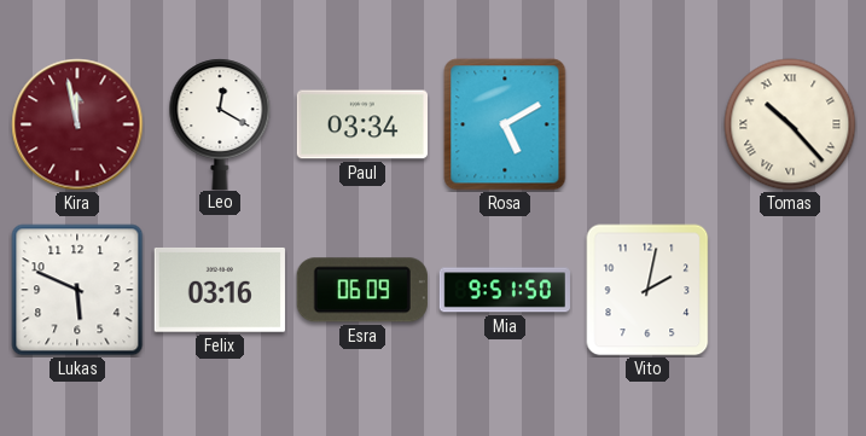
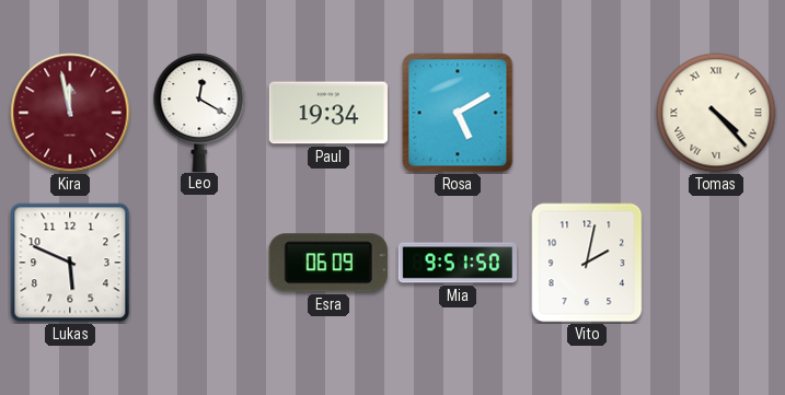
Paul: 03:34 -> 19:34 (327, 113)
Tomas: 10:23 -> 4:23 (716, 113)
Felix: 03:16 -> none (220, 290)
